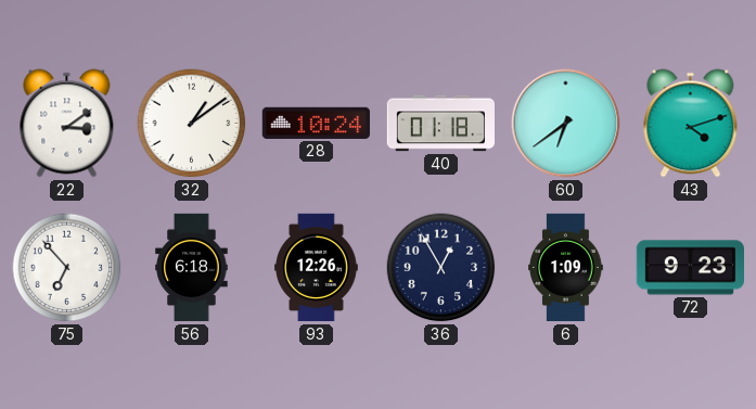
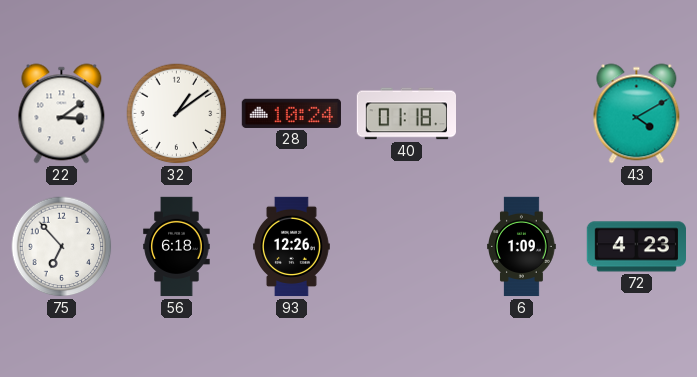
60: 6:39 -> none (566, 124)
43: 4:12 -> 4:10 (637, 114)
36: 12:55 -> none (441, 268)
72: 9:23 -> 4:23 (636, 247)
